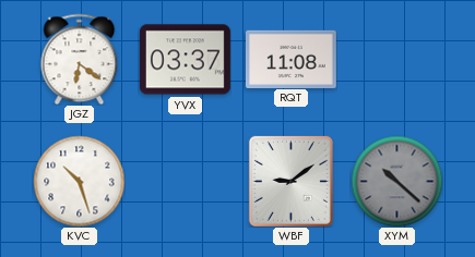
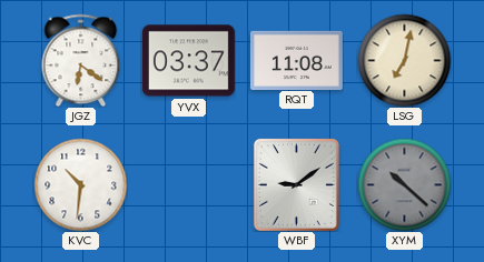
LSG: none -> 7:02 (404, 60)
KVC: 10:27 -> 10:31 (80, 184)
